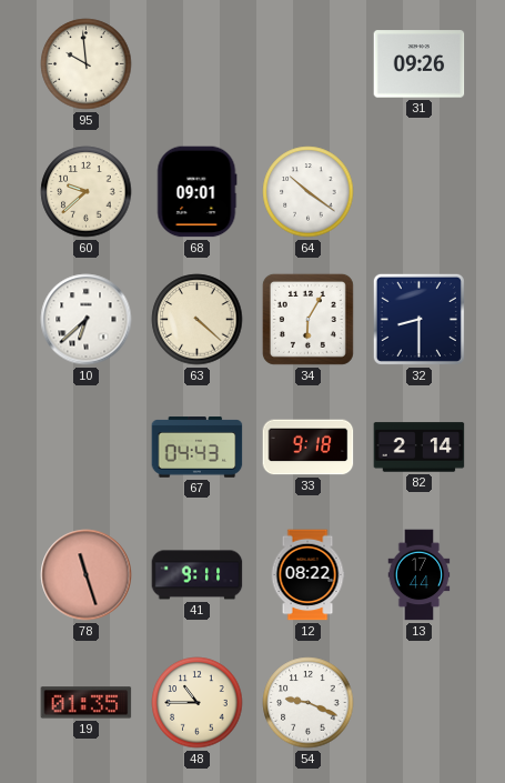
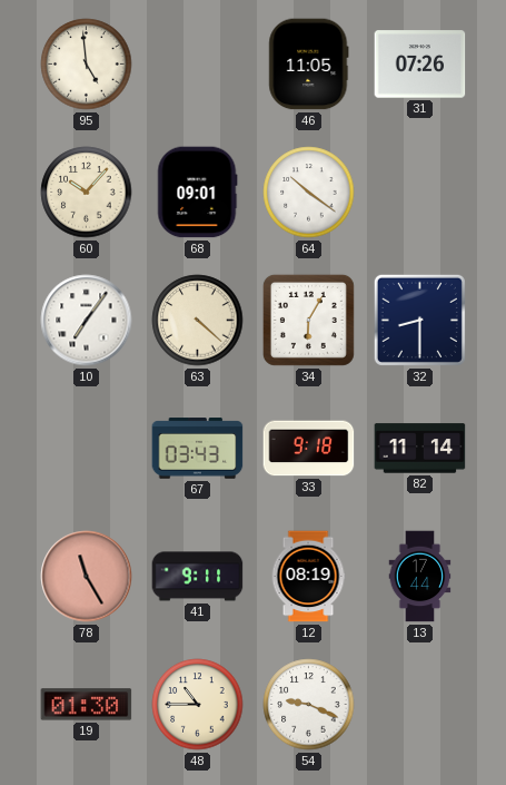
95: 9:59 -> 4:59 (87, 65)
46: none -> 11:05 (309, 65)
31: 09:26 -> 07:26 (420, 65)
60: 9:38 -> 10:07 (87, 193)
10: 6:38 -> 7:06 (87, 321)
67: 04:43 -> 03:43 (198, 449)
82: 2:14 -> 11:14 (420, 449)
78: 11:27 -> 11:25 (87, 577)
12: 08:22 -> 08:19 (308, 577)
19: 01:35 -> 01:30 (87, 705)
